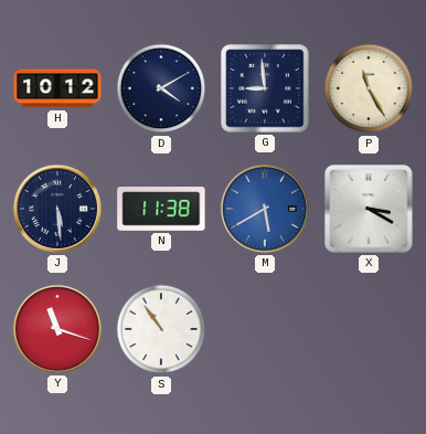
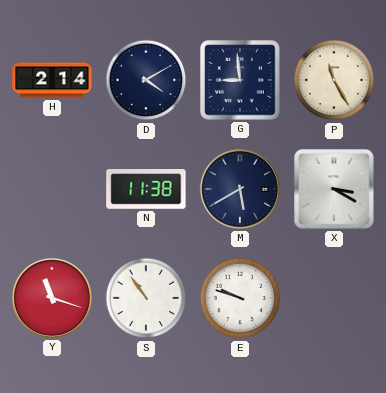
H: 10:12 -> 2:14 (52, 80)
J: 5:29 -> none (57, 209)
M dial: blue -> navy (240, 189)
E: none -> 9:48 (240, 298)
